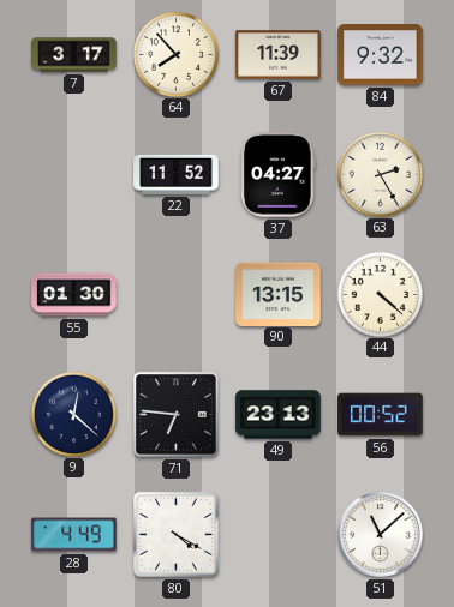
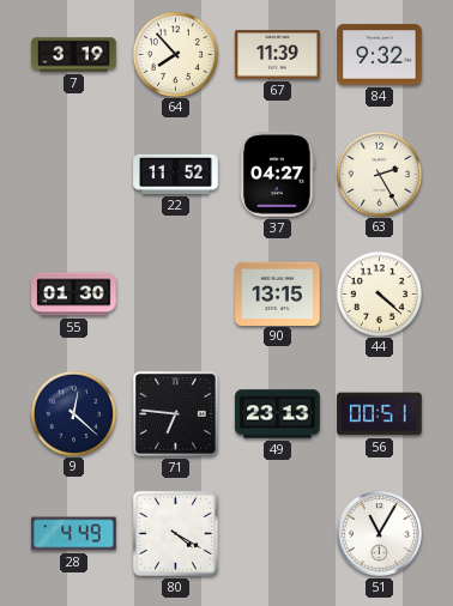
7: 3:17 -> 3:19 (74, 55)
56: 00:52 -> 00:51 (380, 414)
51: 11:08 -> 11:05 (380, 534)
